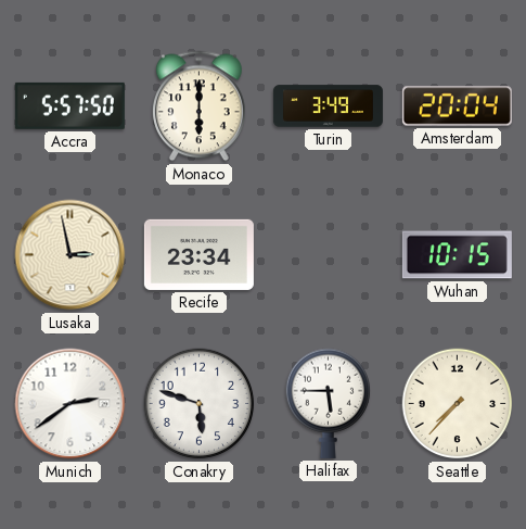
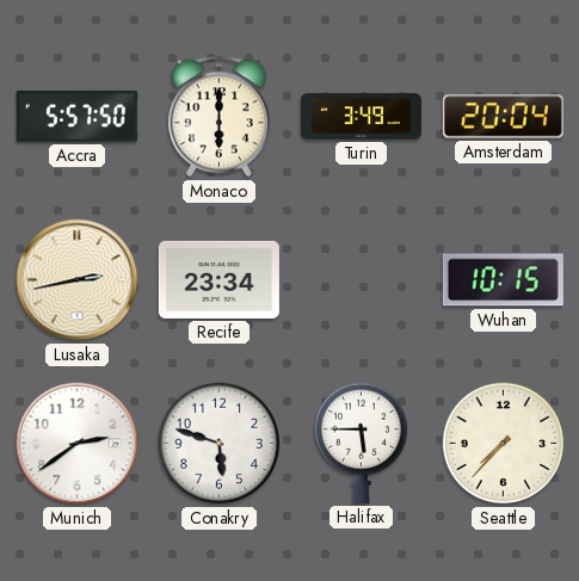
Lusaka: 2:58 -> 2:43 (78, 280)
